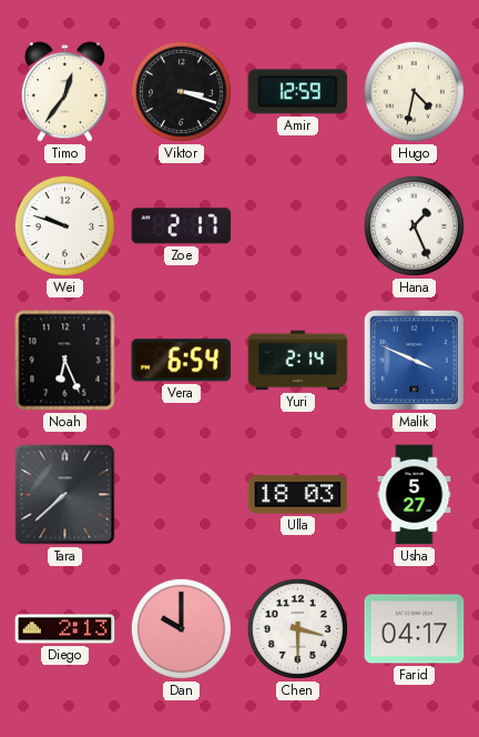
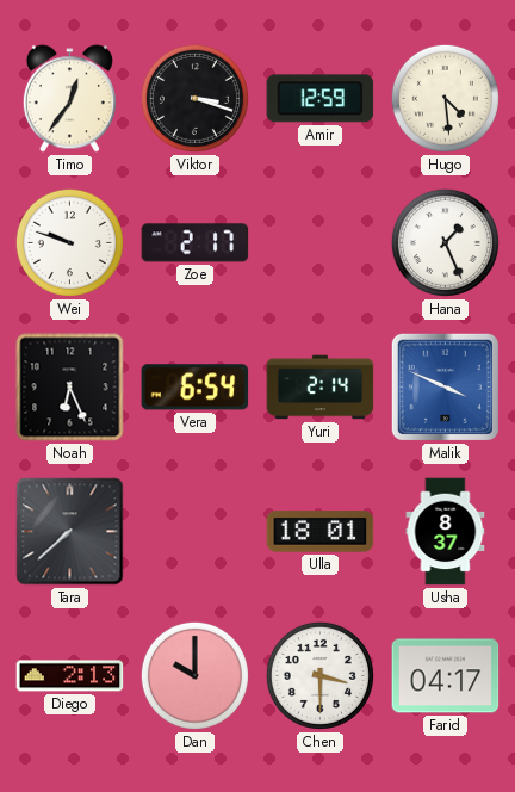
Hugo: 4:32 -> 4:29 (445, 98)
Ulla: 18:03 -> 18:01 (321, 532)
Usha: 5:27 -> 8:37 (446, 532)
